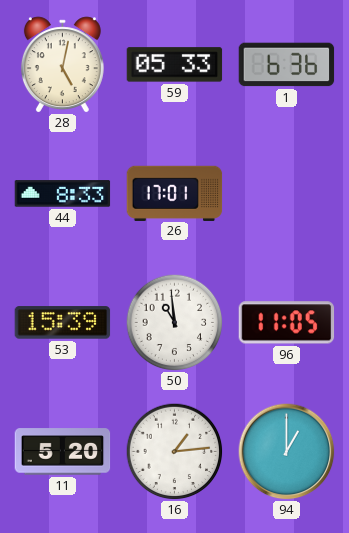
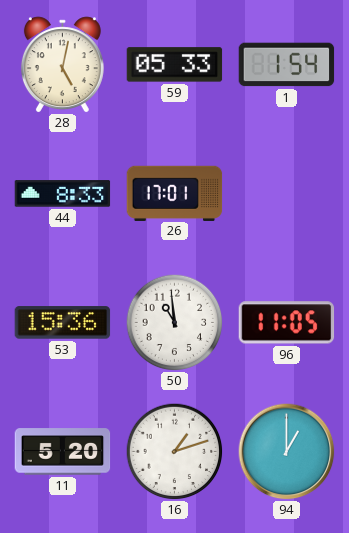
1: 6:36 -> 1:54 (287, 65)
53: 15:39 -> 15:36 (63, 323)
16: 1:14 -> 1:12 (174, 451)
